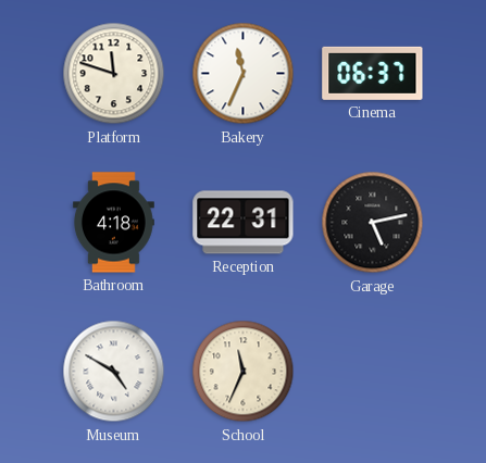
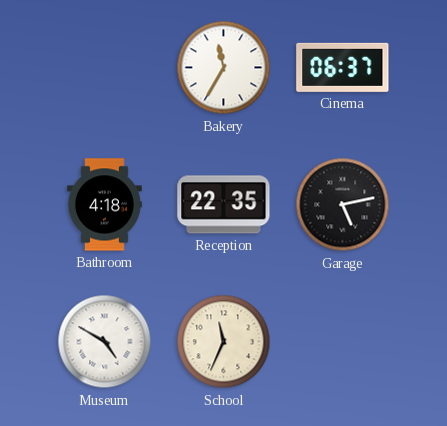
Platform: 11:48 -> none (114, 74)
Bakery: 11:34 -> 11:35 (224, 68)
Reception: 22:31 -> 22:35 (224, 205)
